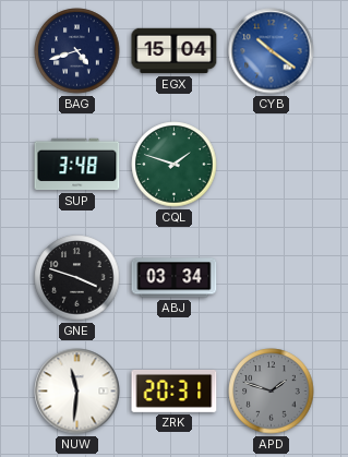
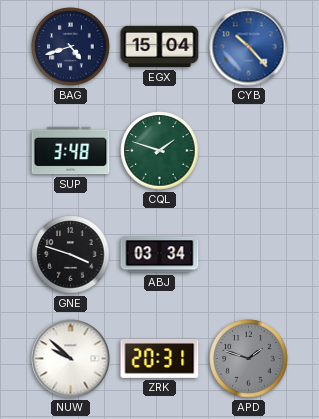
CYB: 10:21 -> 10:23 (249, 47)
NUW: 11:31 -> 9:52 (71, 359)
